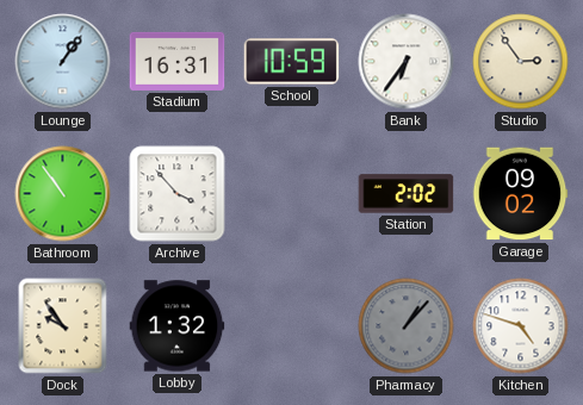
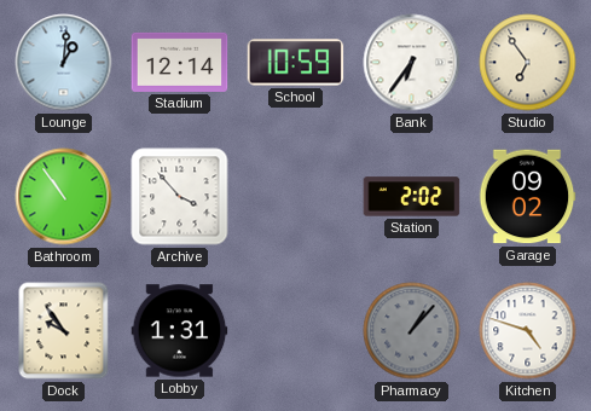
Lounge: 1:06 -> 1:01 (64, 63)
Stadium: 16:31 -> 12:14 (180, 62)
Studio: 2:54 -> 6:54 (528, 63)
Lobby: 1:32 -> 1:31 (180, 331)
